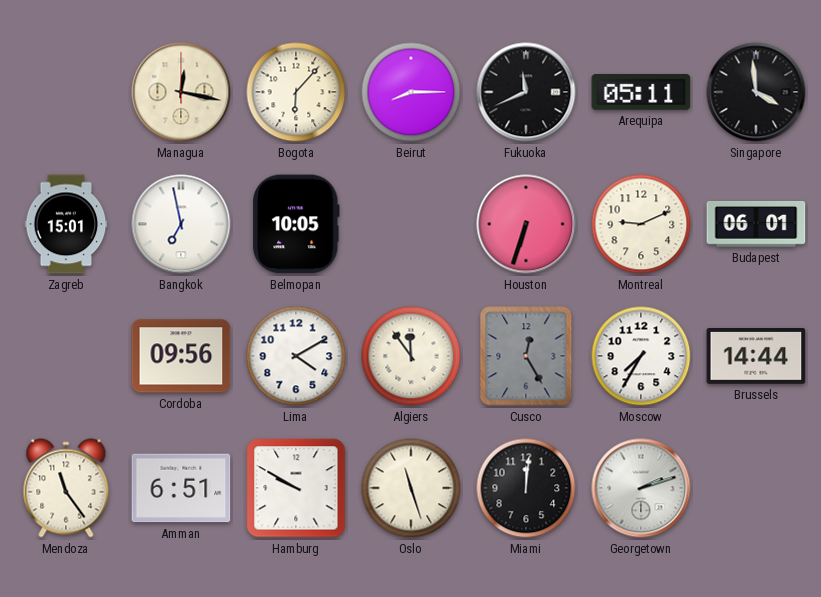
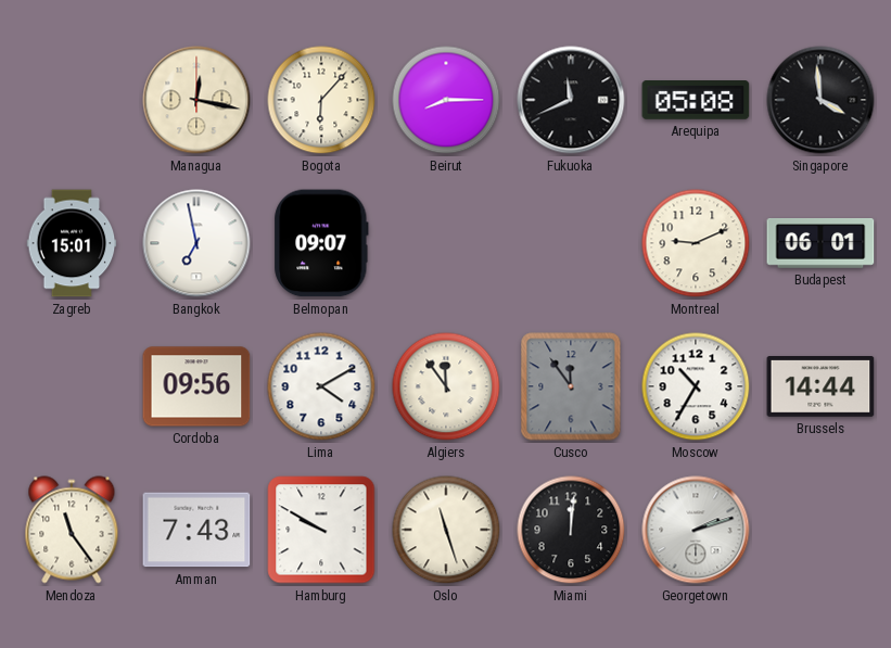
Arequipa: 05:11 -> 05:08 (696, 101)
Belmopan: 10:05 -> 09:07 (321, 243)
Houston: 6:33 -> none (526, 224)
Cusco: 12:25 -> 11:54 (571, 386)
Moscow: 7:35 -> 10:35 (696, 386)
Amman: 6:51 -> 7:43 (196, 530)
